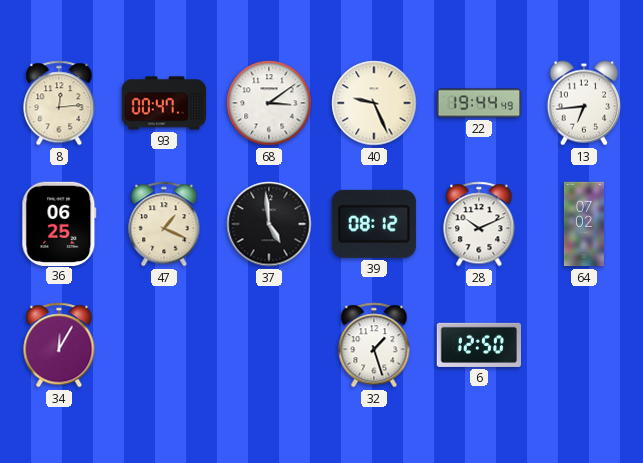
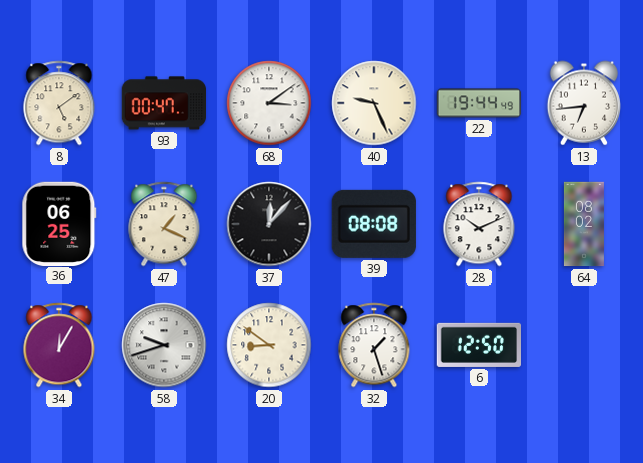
8: 12:14 -> 5:09 (59, 103)
37: 4:59 -> 12:07 (269, 224)
39: 08:12 -> 08:08 (374, 224)
64: 07:02 -> 08:02 (584, 224)
58: none -> 9:42 (164, 345)
20: none -> 8:51 (269, 345)
